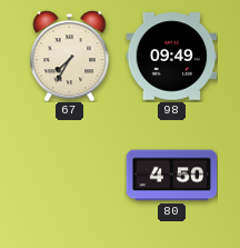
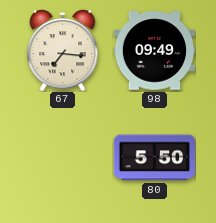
67: 7:35 -> 7:16 (63, 50)
80: 4:50 -> 5:50 (154, 158)
